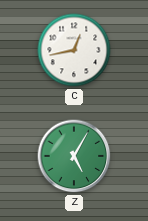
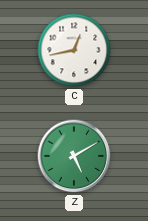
Z: 5:05 -> 5:10 (74, 156)
